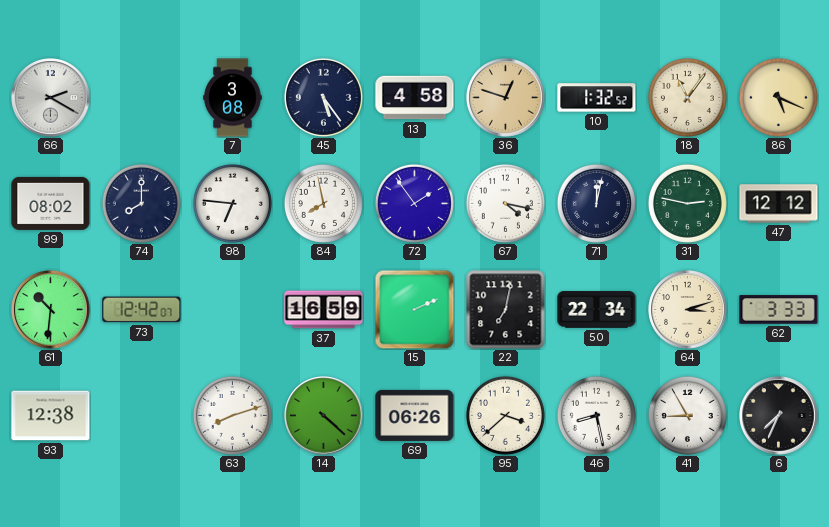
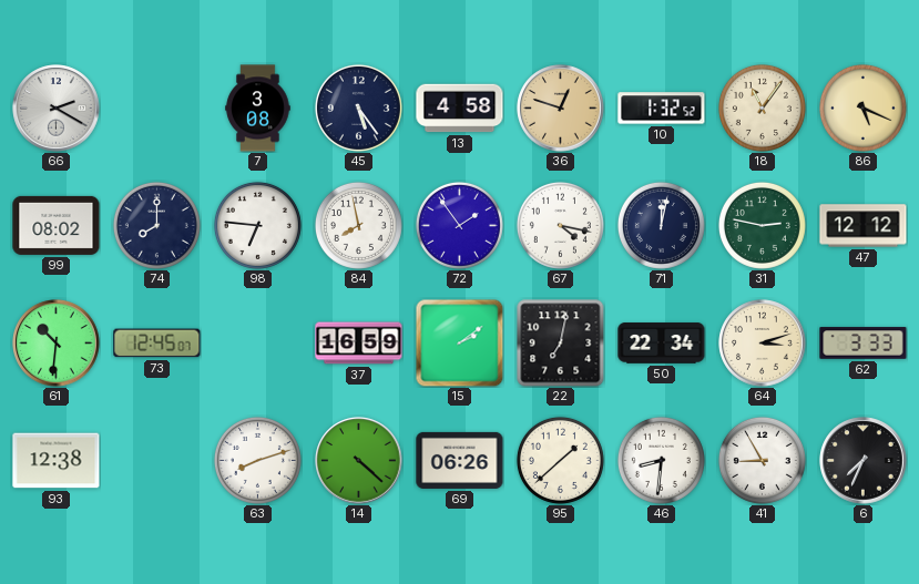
73: 12:42 -> 12:45 (157, 344)
15: 2:11 -> 2:09 (459, 342)
95: 3:38 -> 1:38 (560, 460)
46: 8:28 -> 8:31 (661, 460)
